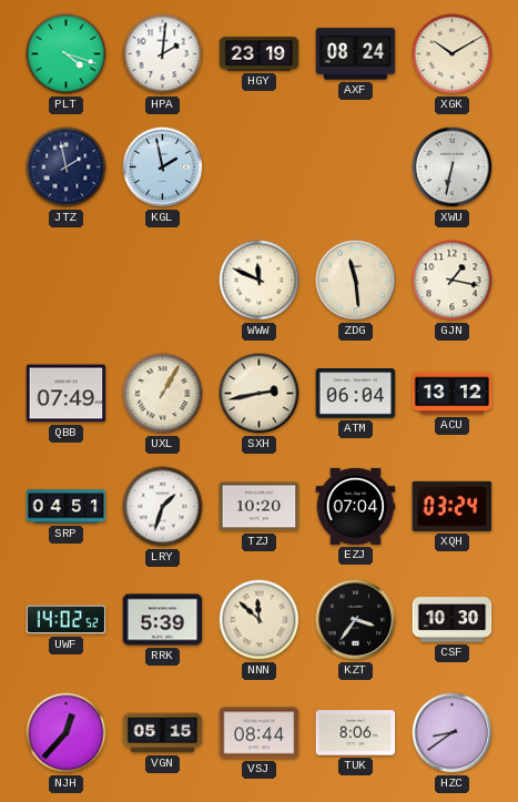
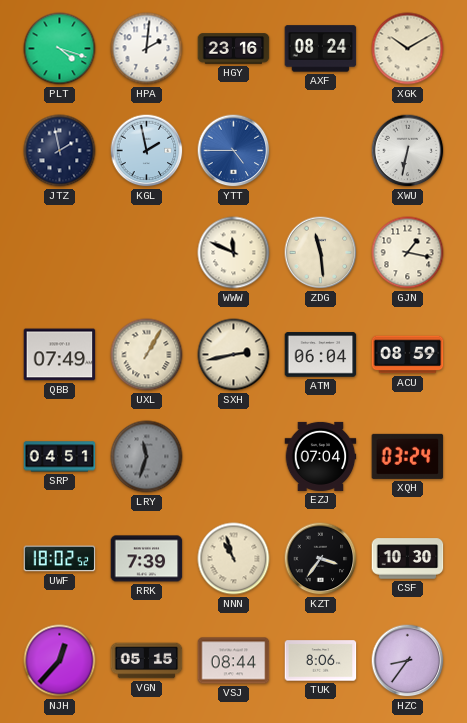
HGY: 23:19 -> 23:16 (234, 49)
YTT: none -> 4:45 (234, 151)
ACU: 13:12 -> 08:59 (408, 355)
LRY: 1:33 -> 11:33 (147, 457)
LRY dial: white -> grey (147, 457)
TZJ: 10:20 -> none (260, 507)
UWF: 14:02 -> 18:02 (60, 559)
RRK: 5:39 -> 7:39 (147, 559)
NNN: 11:52 -> 10:57 (234, 559)
HZC: 8:39 -> 8:36 (408, 661)
